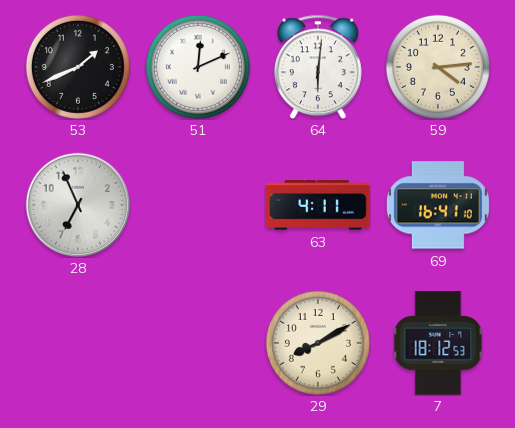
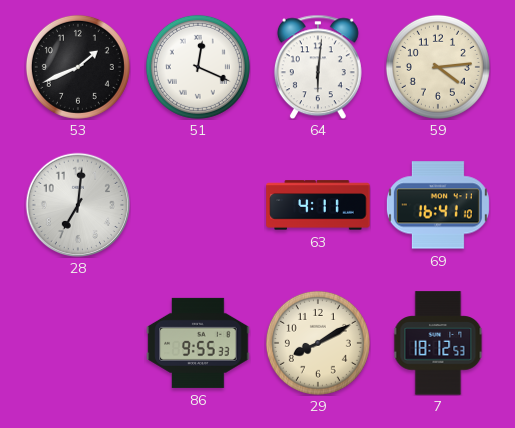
51: 12:11 -> 12:19 (198, 67)
28: 6:56 -> 7:01 (78, 205)
86: none -> 9:55 (198, 343)
